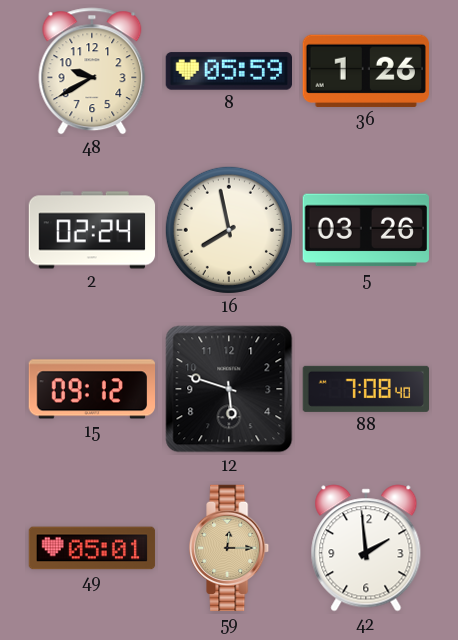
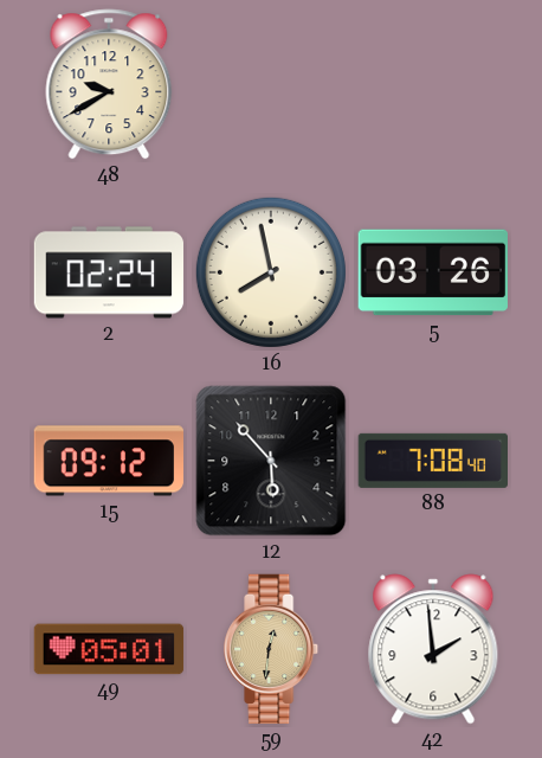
8: 05:59 -> none (228, 71)
36: 1:26 -> none (366, 71)
12: 5:48 -> 5:53 (271, 461)
59: 12:15 -> 12:31 (272, 649)
